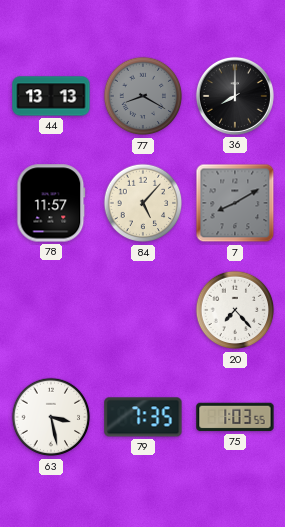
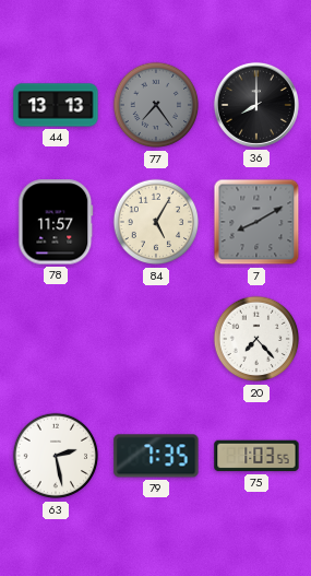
77: 8:20 -> 7:24 (156, 105)
84: 5:07 -> 5:05 (156, 222)
63: 3:28 -> 2:28 (56, 456)
